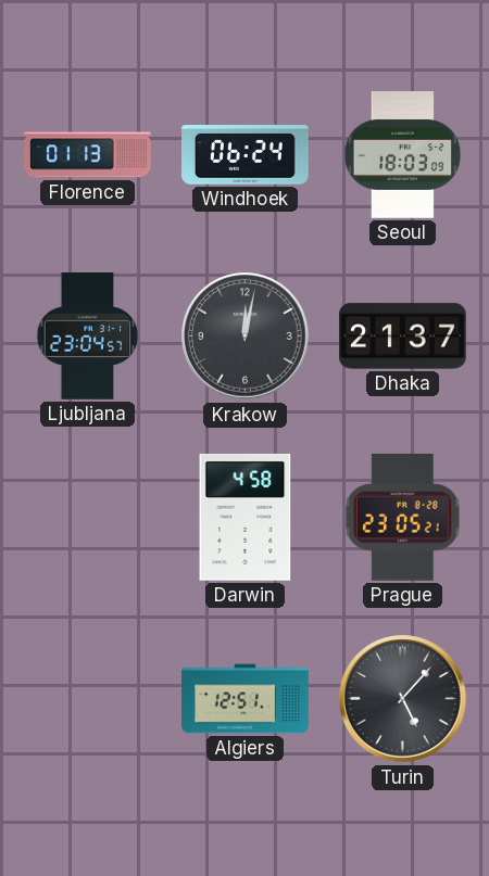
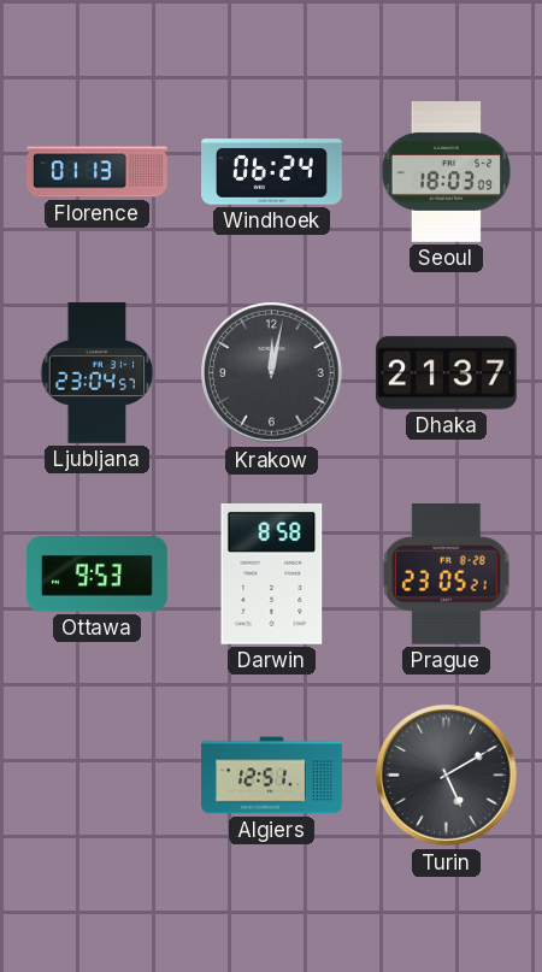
Ottawa: none -> 9:53 (98, 575)
Darwin: 4:58 -> 8:58 (272, 573)
Turin: 5:07 -> 5:10 (447, 776)
